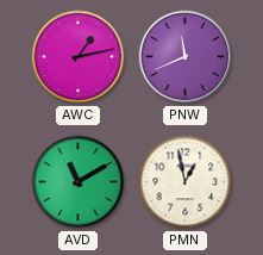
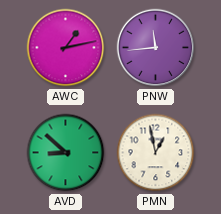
PNW: 11:41 -> 11:44 (156, 48)
AVD: 11:10 -> 8:52 (66, 153)
